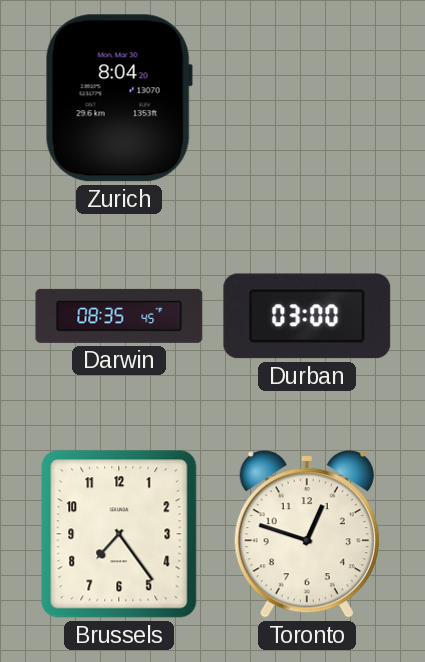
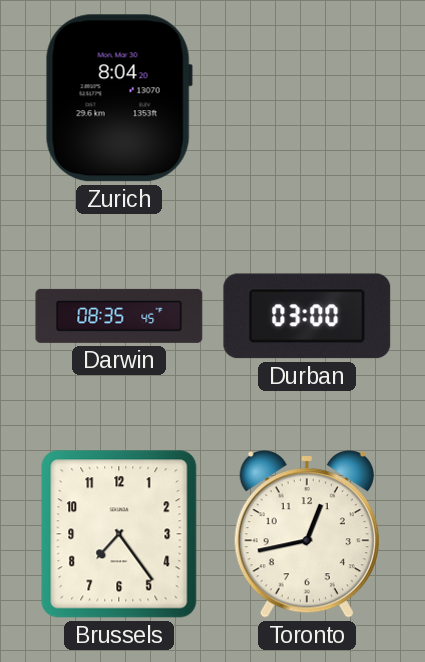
Toronto: 12:48 -> 12:43 (307, 534)
